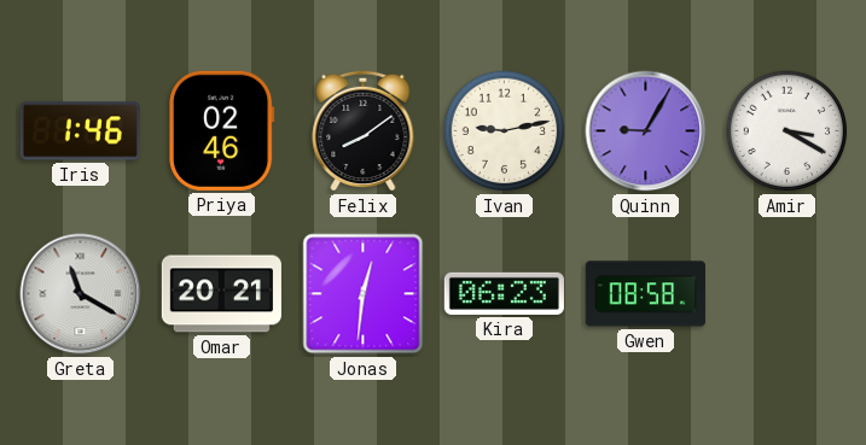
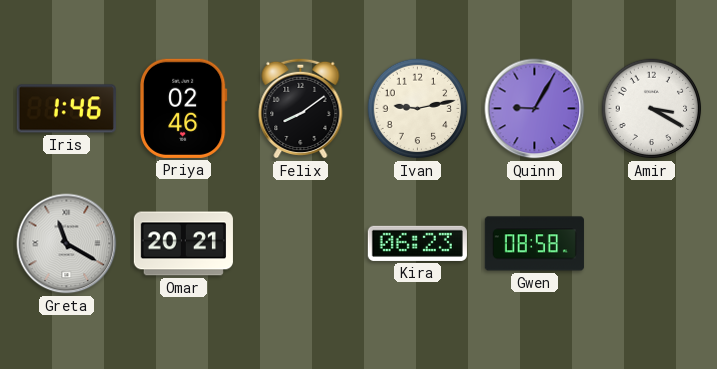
Jonas: 12:31 -> none (364, 294)
